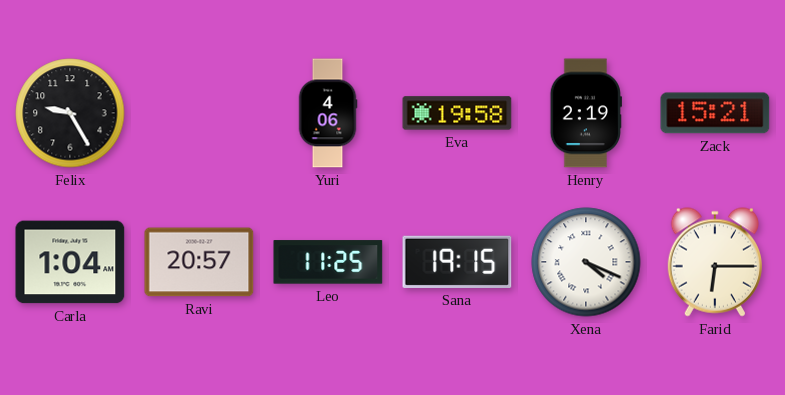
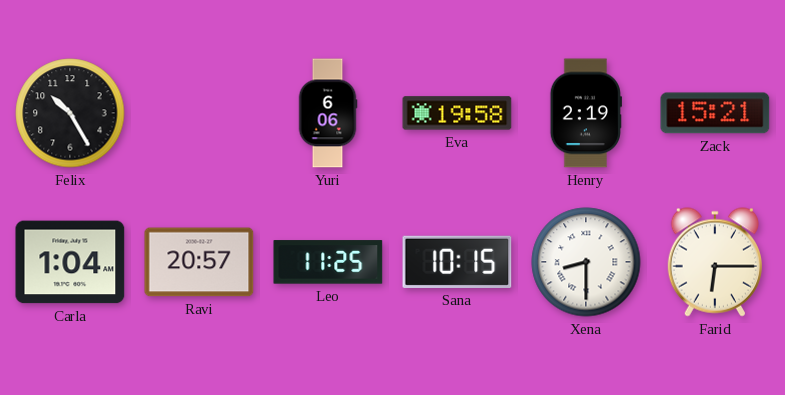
Felix: 9:25 -> 10:25 (70, 113)
Yuri: 4:06 -> 6:06 (328, 113)
Sana: 19:15 -> 10:15 (457, 262)
Xena: 4:19 -> 8:30 (586, 262)
